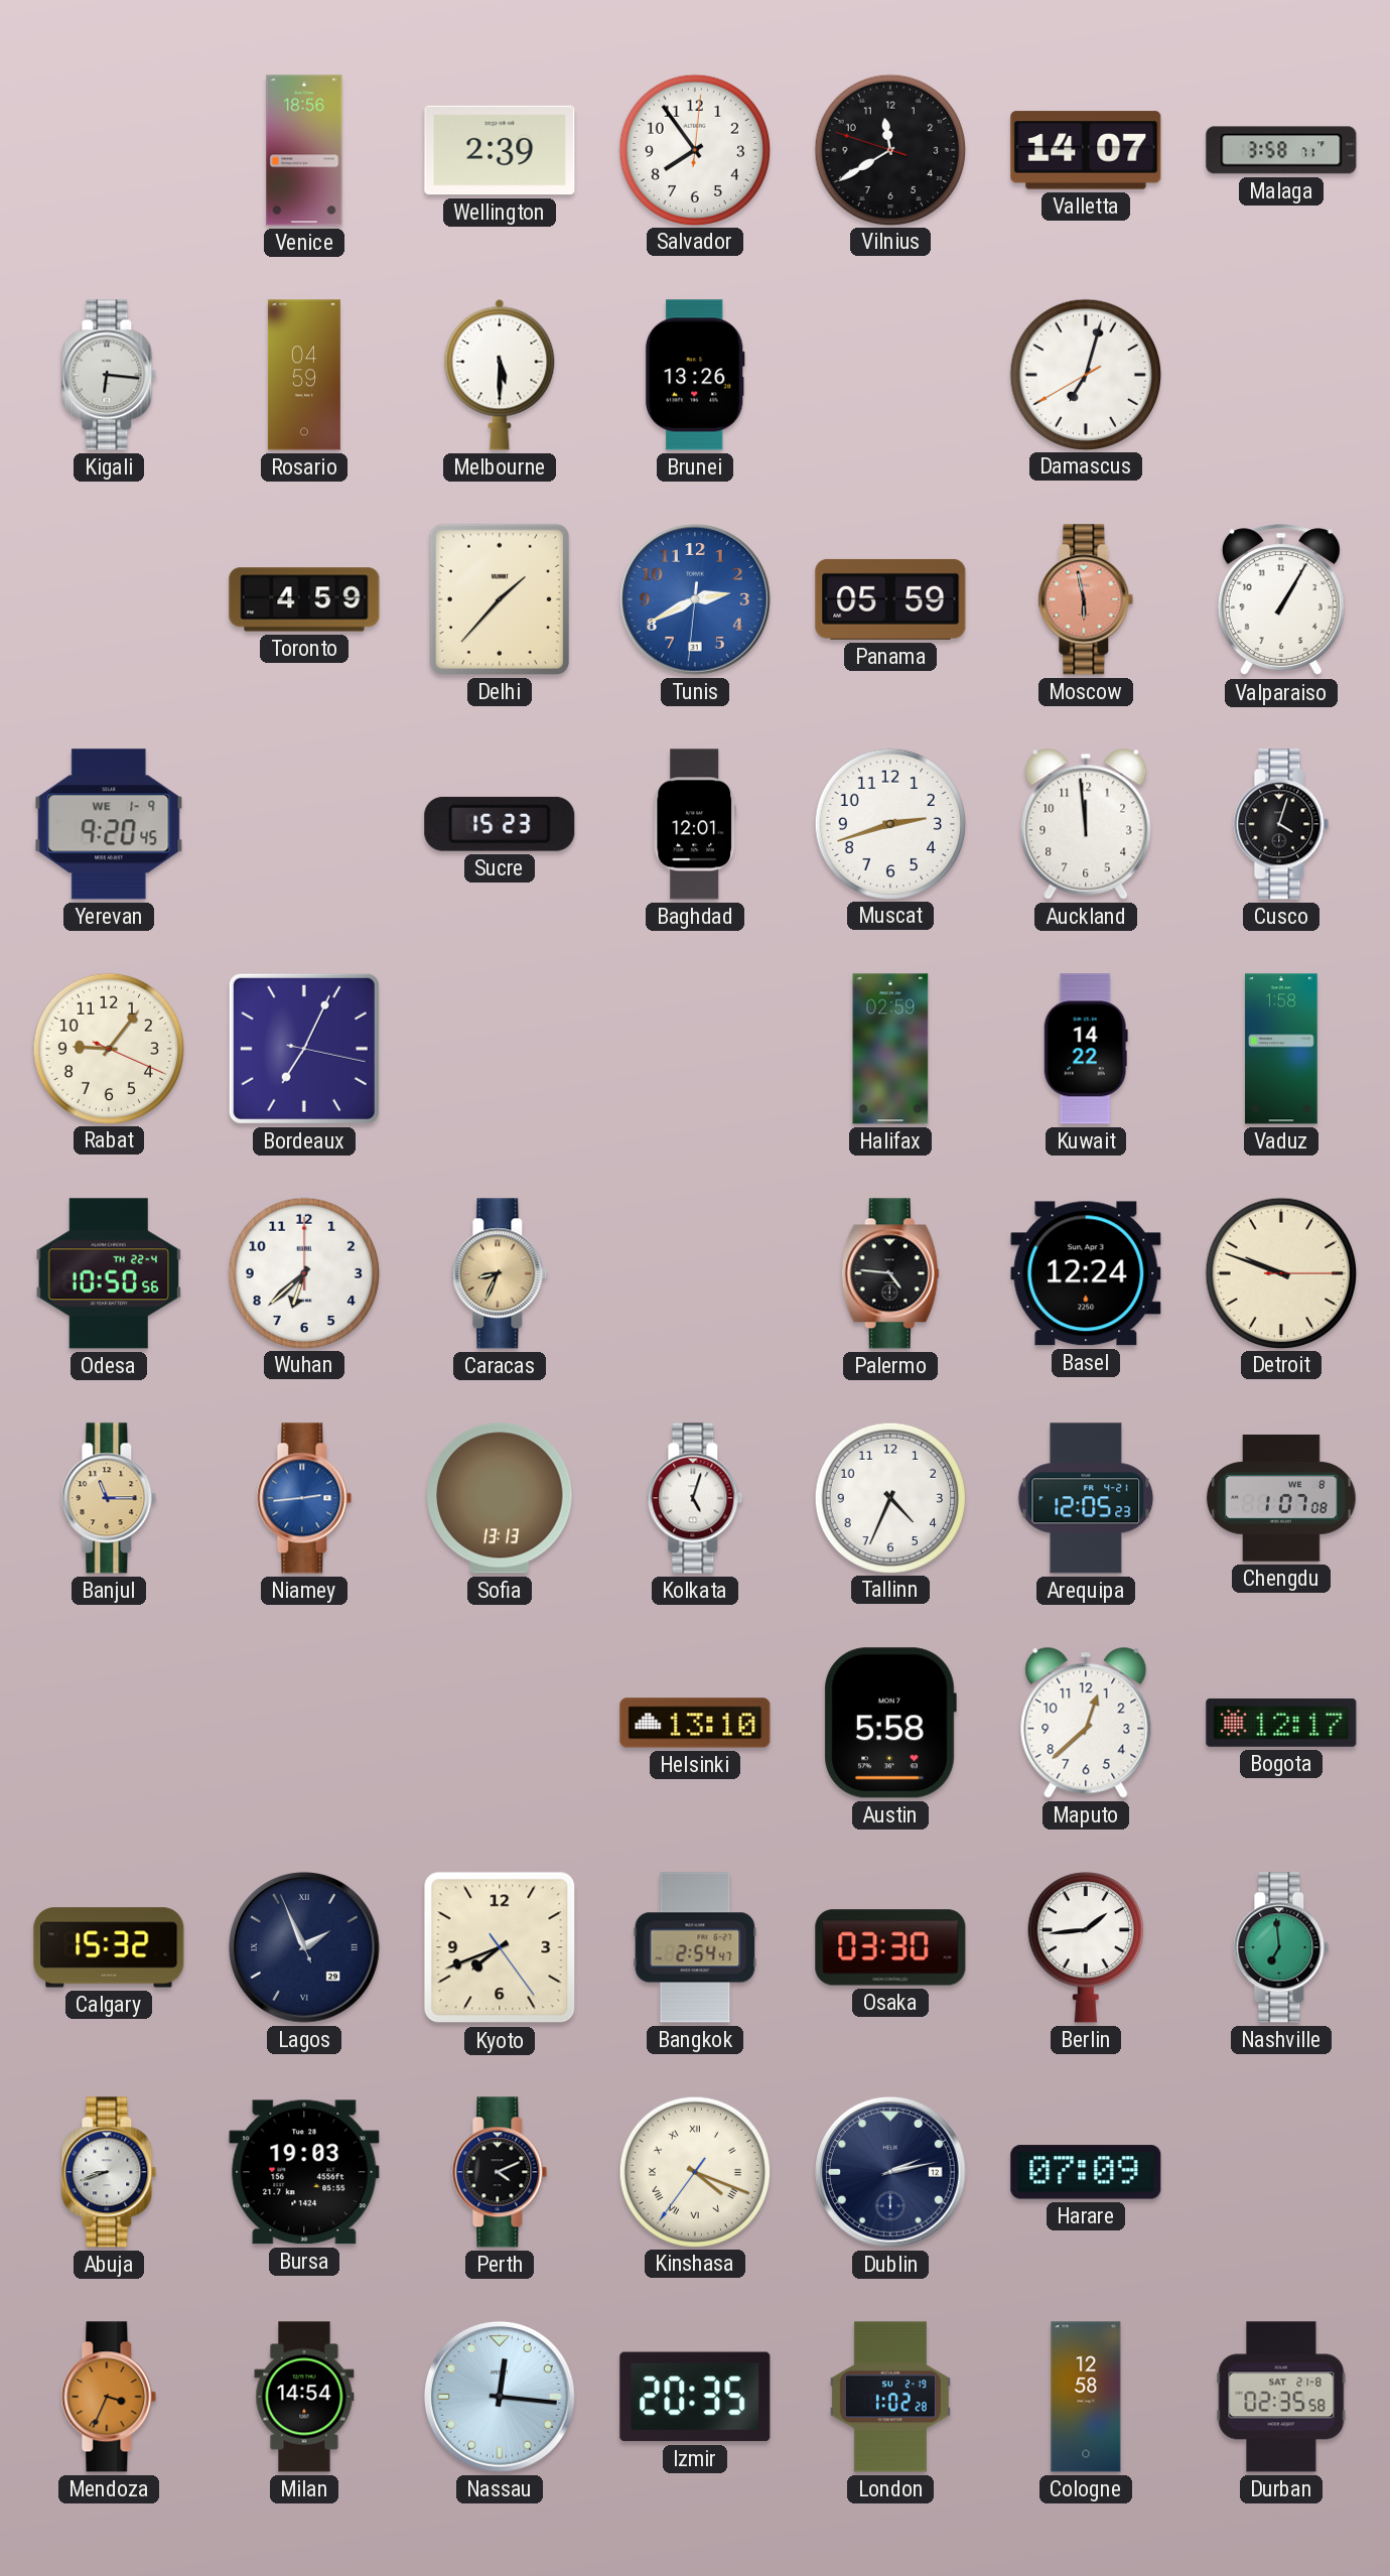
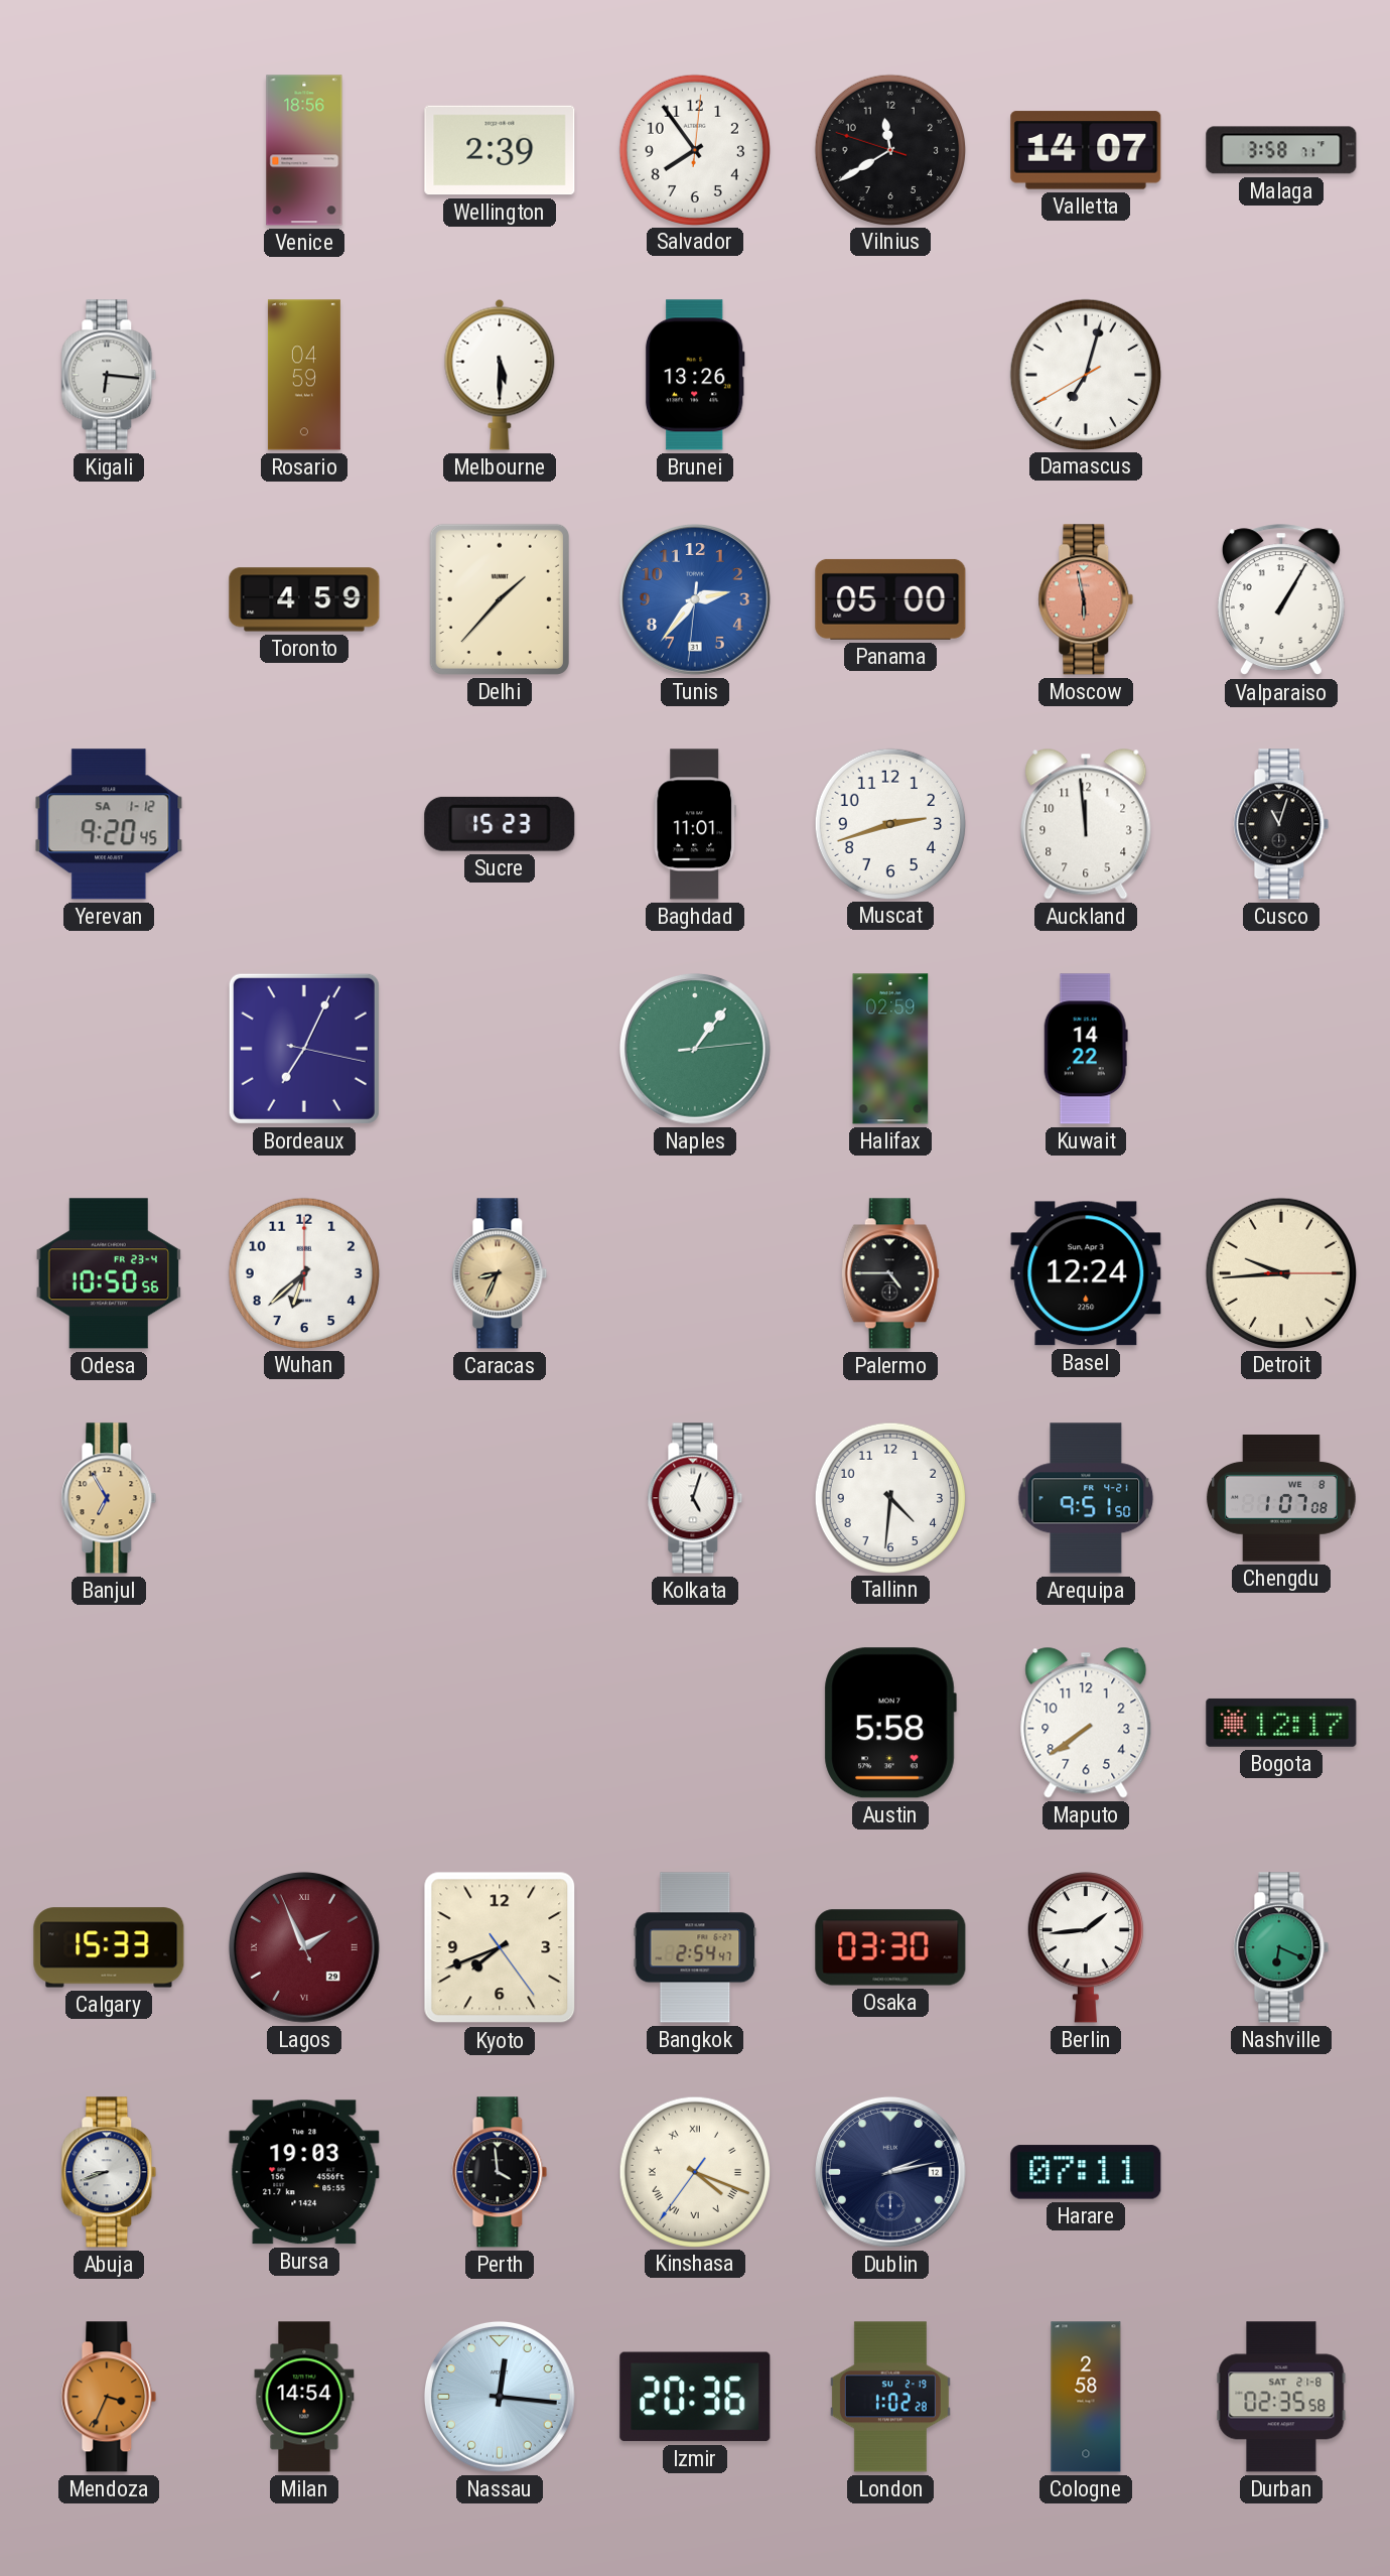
Tunis: 2:40 -> 2:36 (695, 599)
Panama: 05:59 -> 05:00 (890, 599)
Yerevan date: WE 1-9 -> SA 1-12 (109, 824)
Baghdad: 12:01 -> 11:01 (695, 824)
Cusco: 4:03 -> 11:03 (1281, 824)
Rabat: 9:06 -> none (108, 1048)
Naples: none -> 1:06 (695, 1049)
Vaduz: 1:58 -> none (1281, 1049)
Odesa date: TH 22-4 -> FR 23-4 (109, 1273)
Palermo: 4:46 -> 4:45 (890, 1273)
Detroit: 9:48 -> 9:44 (1280, 1272)
Banjul: 11:15 -> 6:55 (109, 1498)
Niamey: 2:44 -> none (304, 1498)
Sofia: 13:13 -> none (500, 1498)
Tallinn: 4:34 -> 4:31 (889, 1497)
Arequipa: 12:05 -> 9:51 (1086, 1498)
Helsinki: 13:10 -> none (695, 1723)
Maputo: 12:38 -> 7:39 (1086, 1723)
Calgary: 15:32 -> 15:33 (109, 1947)
Lagos dial: navy -> burgundy (304, 1947)
Nashville: 6:59 -> 6:19 (1281, 1947)
Perth: 4:11 -> 3:59 (500, 2172)
Harare: 07:09 -> 07:11 (1086, 2172)
Izmir: 20:35 -> 20:36 (695, 2397)
Cologne: 12:58 -> 2:58 (1086, 2397)
